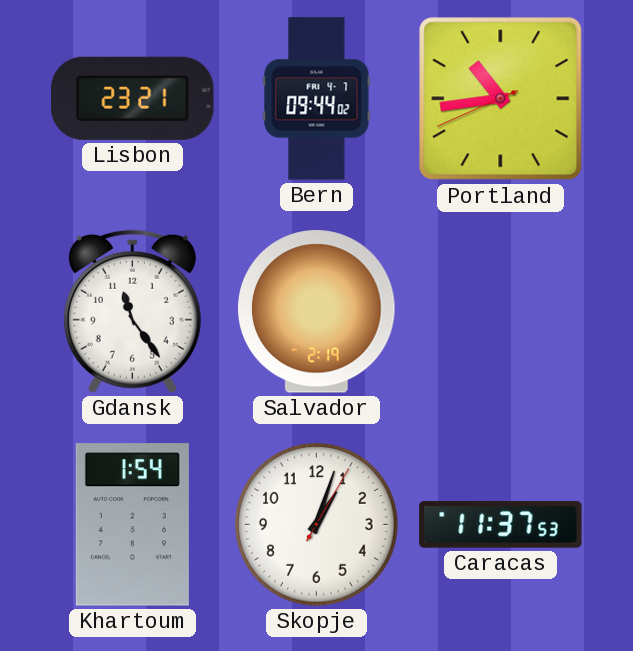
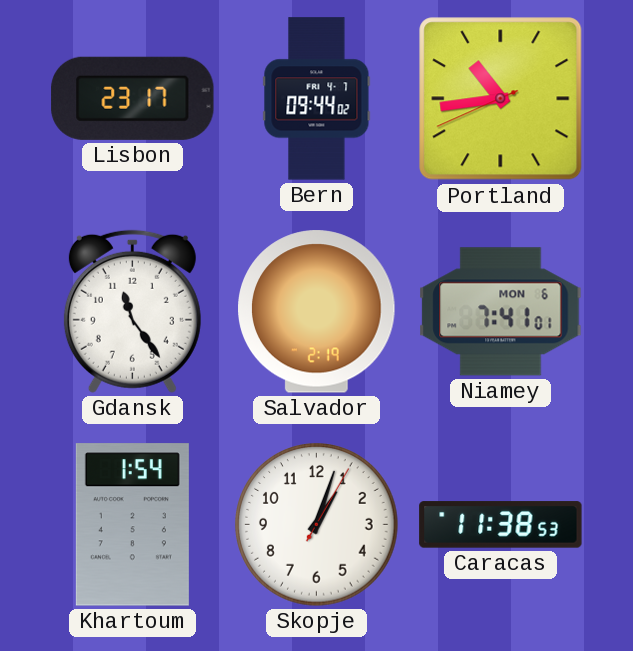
Lisbon: 23:21 -> 23:17 (133, 98)
Niamey: none -> 7:41 (501, 312)
Caracas: 11:37 -> 11:38 (501, 525)
